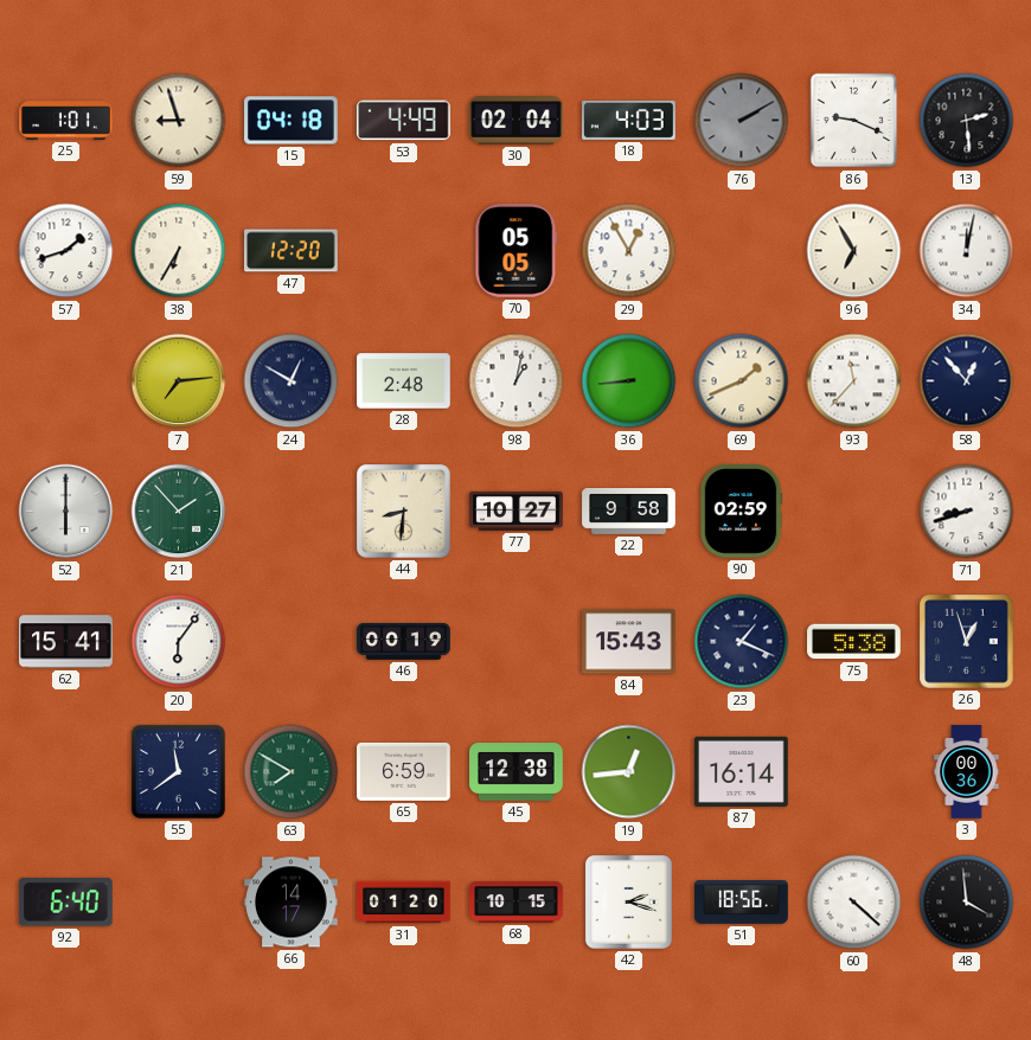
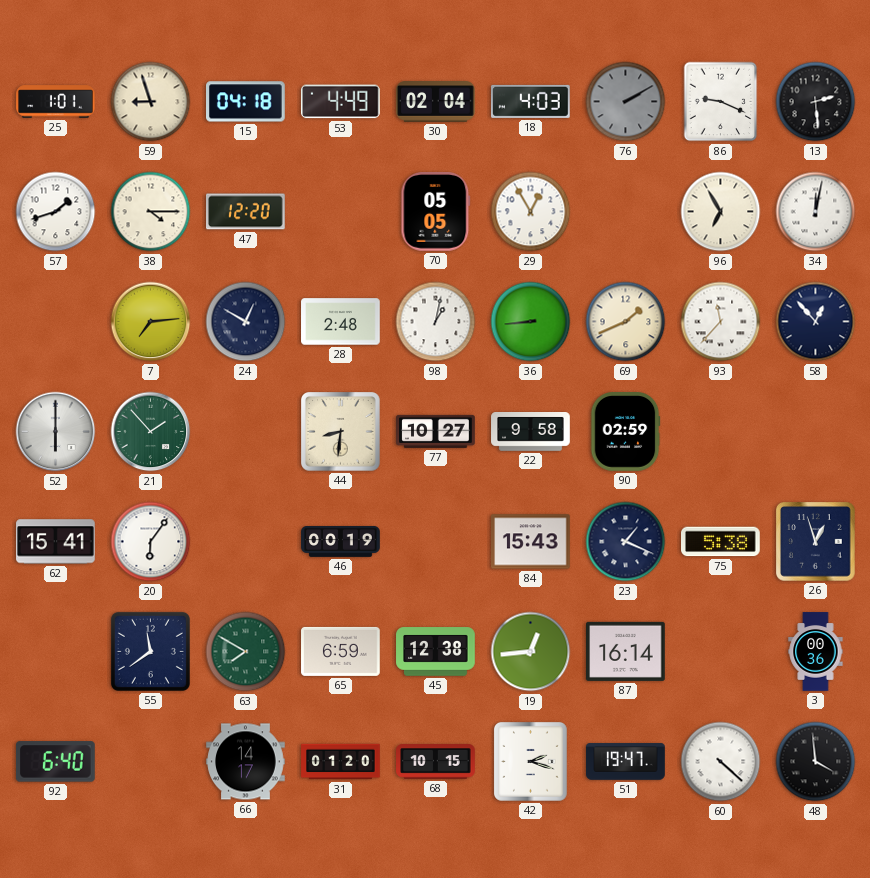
38: 6:35 -> 4:15 (151, 212)
71: 8:42 -> none (967, 512)
51: 18:56 -> 19:47 (626, 762)
